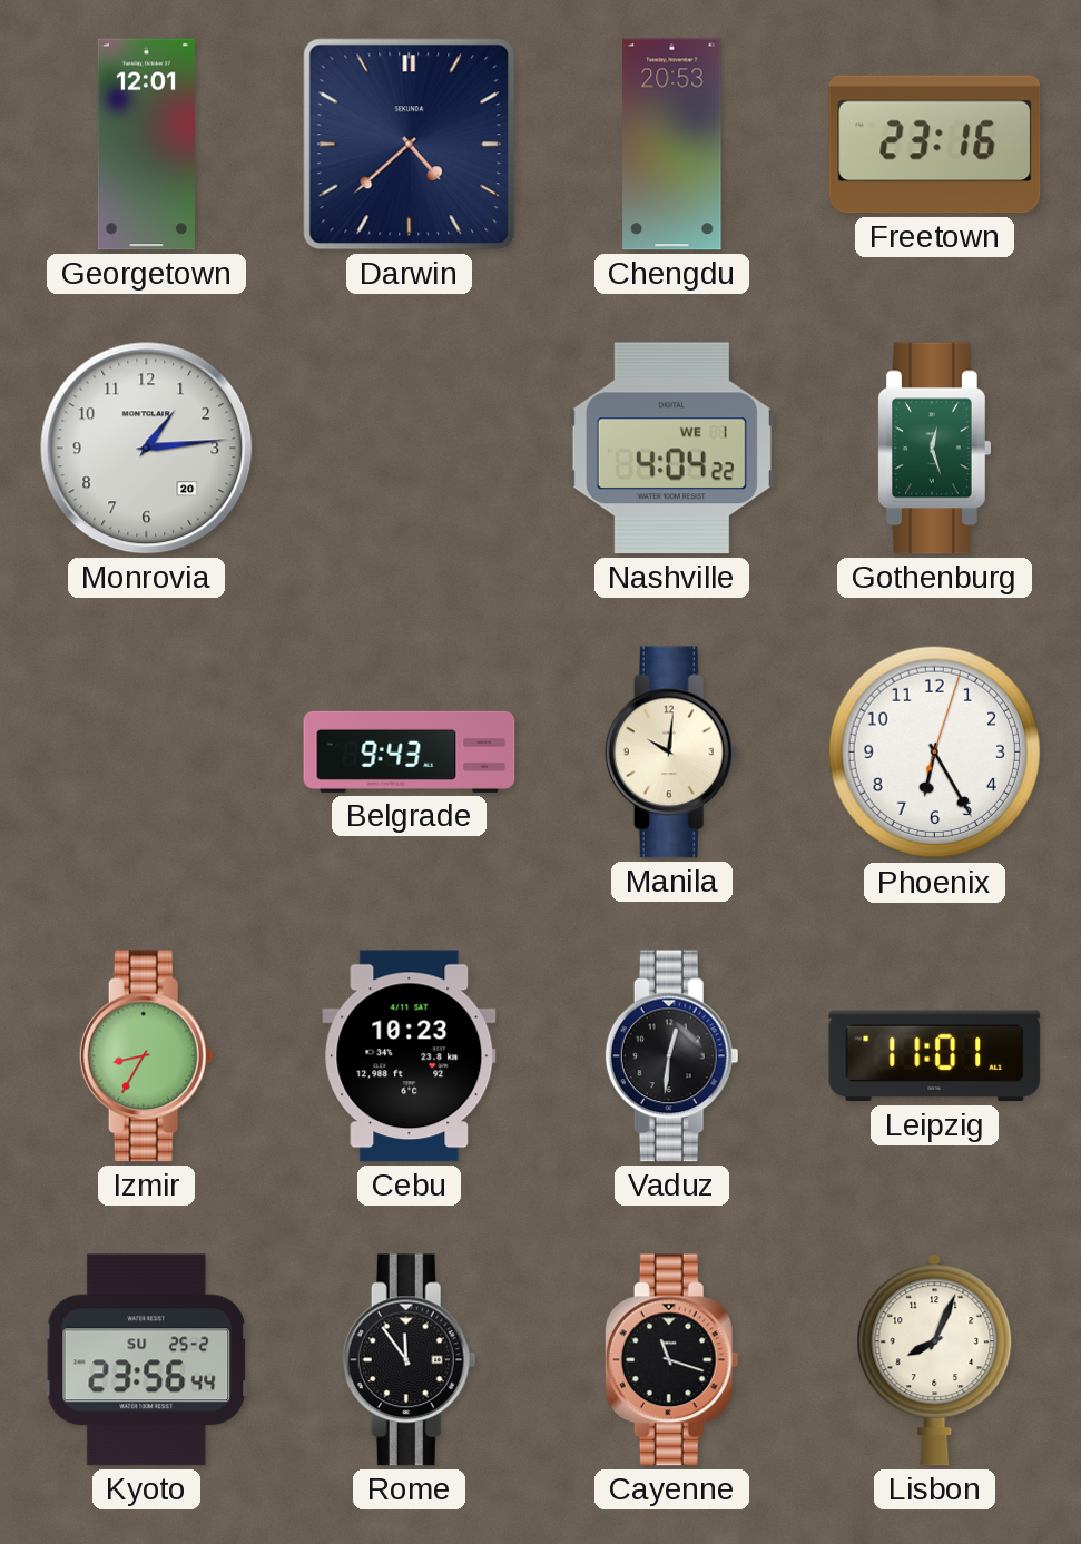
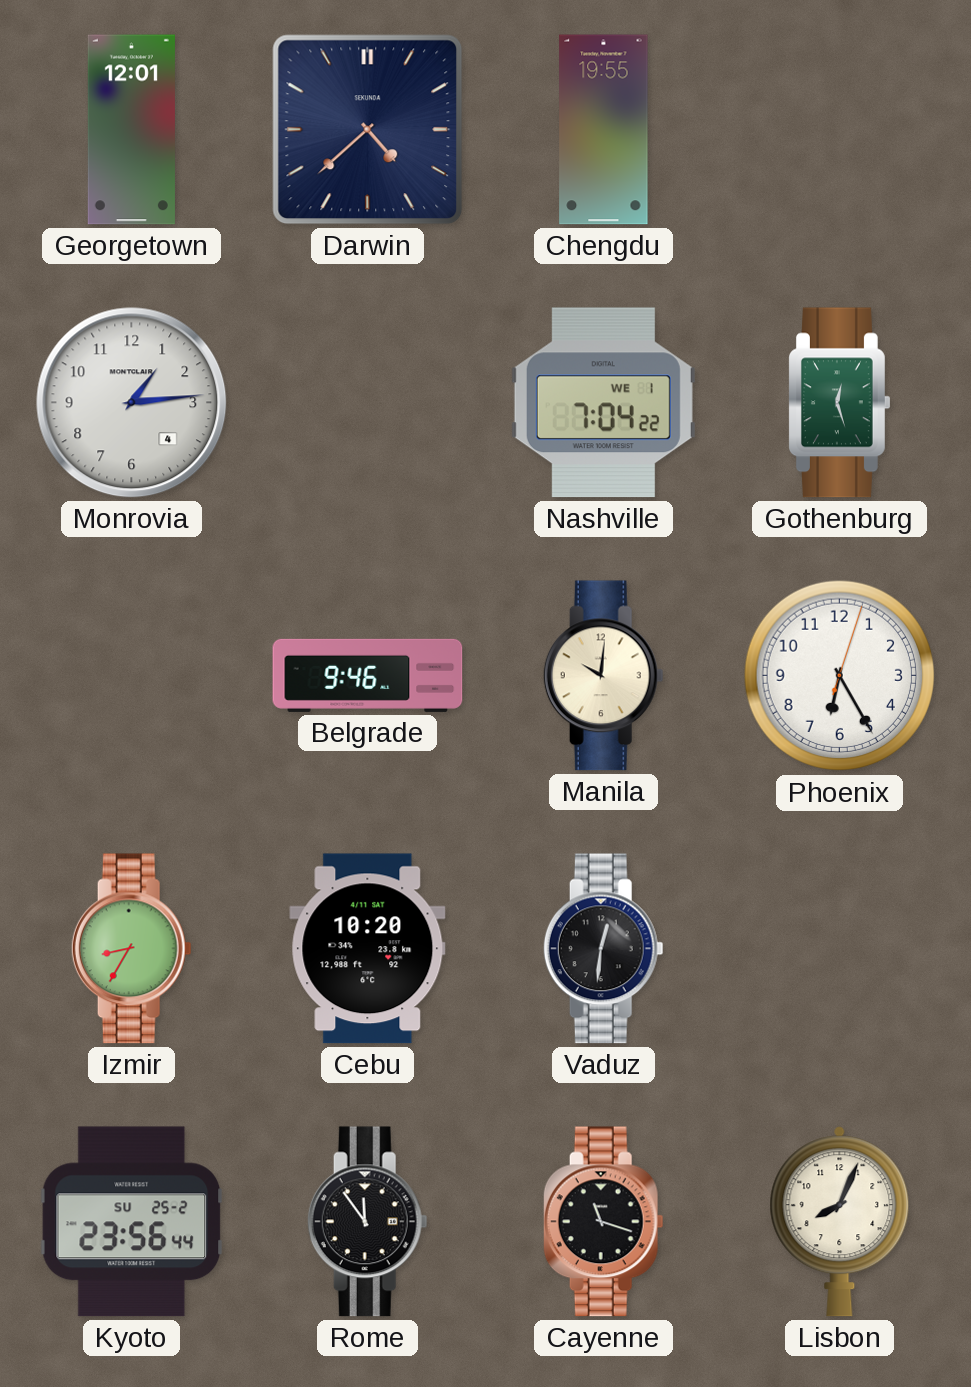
Chengdu: 20:53 -> 19:55 (604, 130)
Freetown: 23:16 -> none (935, 145)
Monrovia date: 20 -> 4 (132, 403)
Nashville: 4:04 -> 7:04 (603, 403)
Belgrade: 9:43 -> 9:46 (368, 675)
Cebu: 10:23 -> 10:20 (368, 949)
Leipzig: 11:01 -> none (935, 1056)
